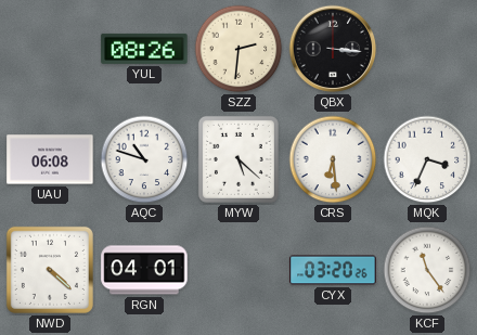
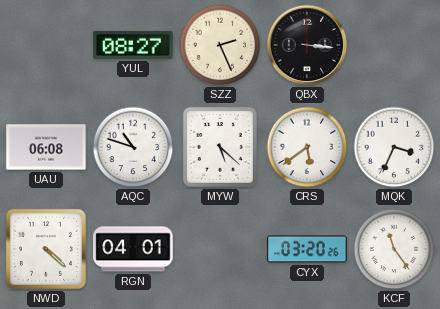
YUL: 08:26 -> 08:27 (133, 45)
SZZ: 2:31 -> 2:26 (220, 45)
CRS: 6:29 -> 5:39 (307, 147)
